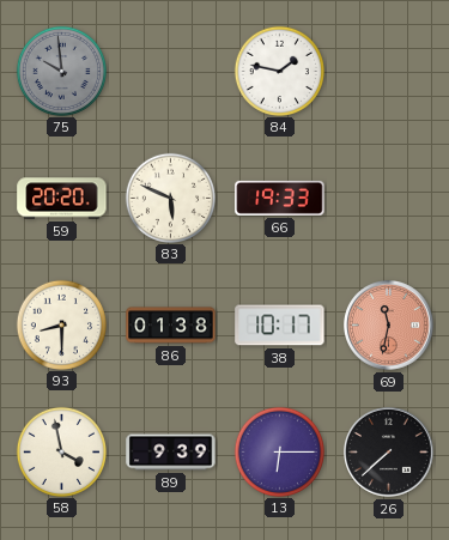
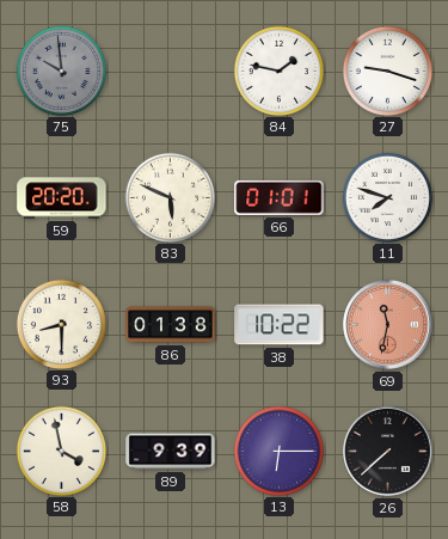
27: none -> 9:18 (387, 71)
66: 19:33 -> 01:01 (280, 197)
11: none -> 7:48 (387, 197)
38: 10:17 -> 10:22 (280, 325)
